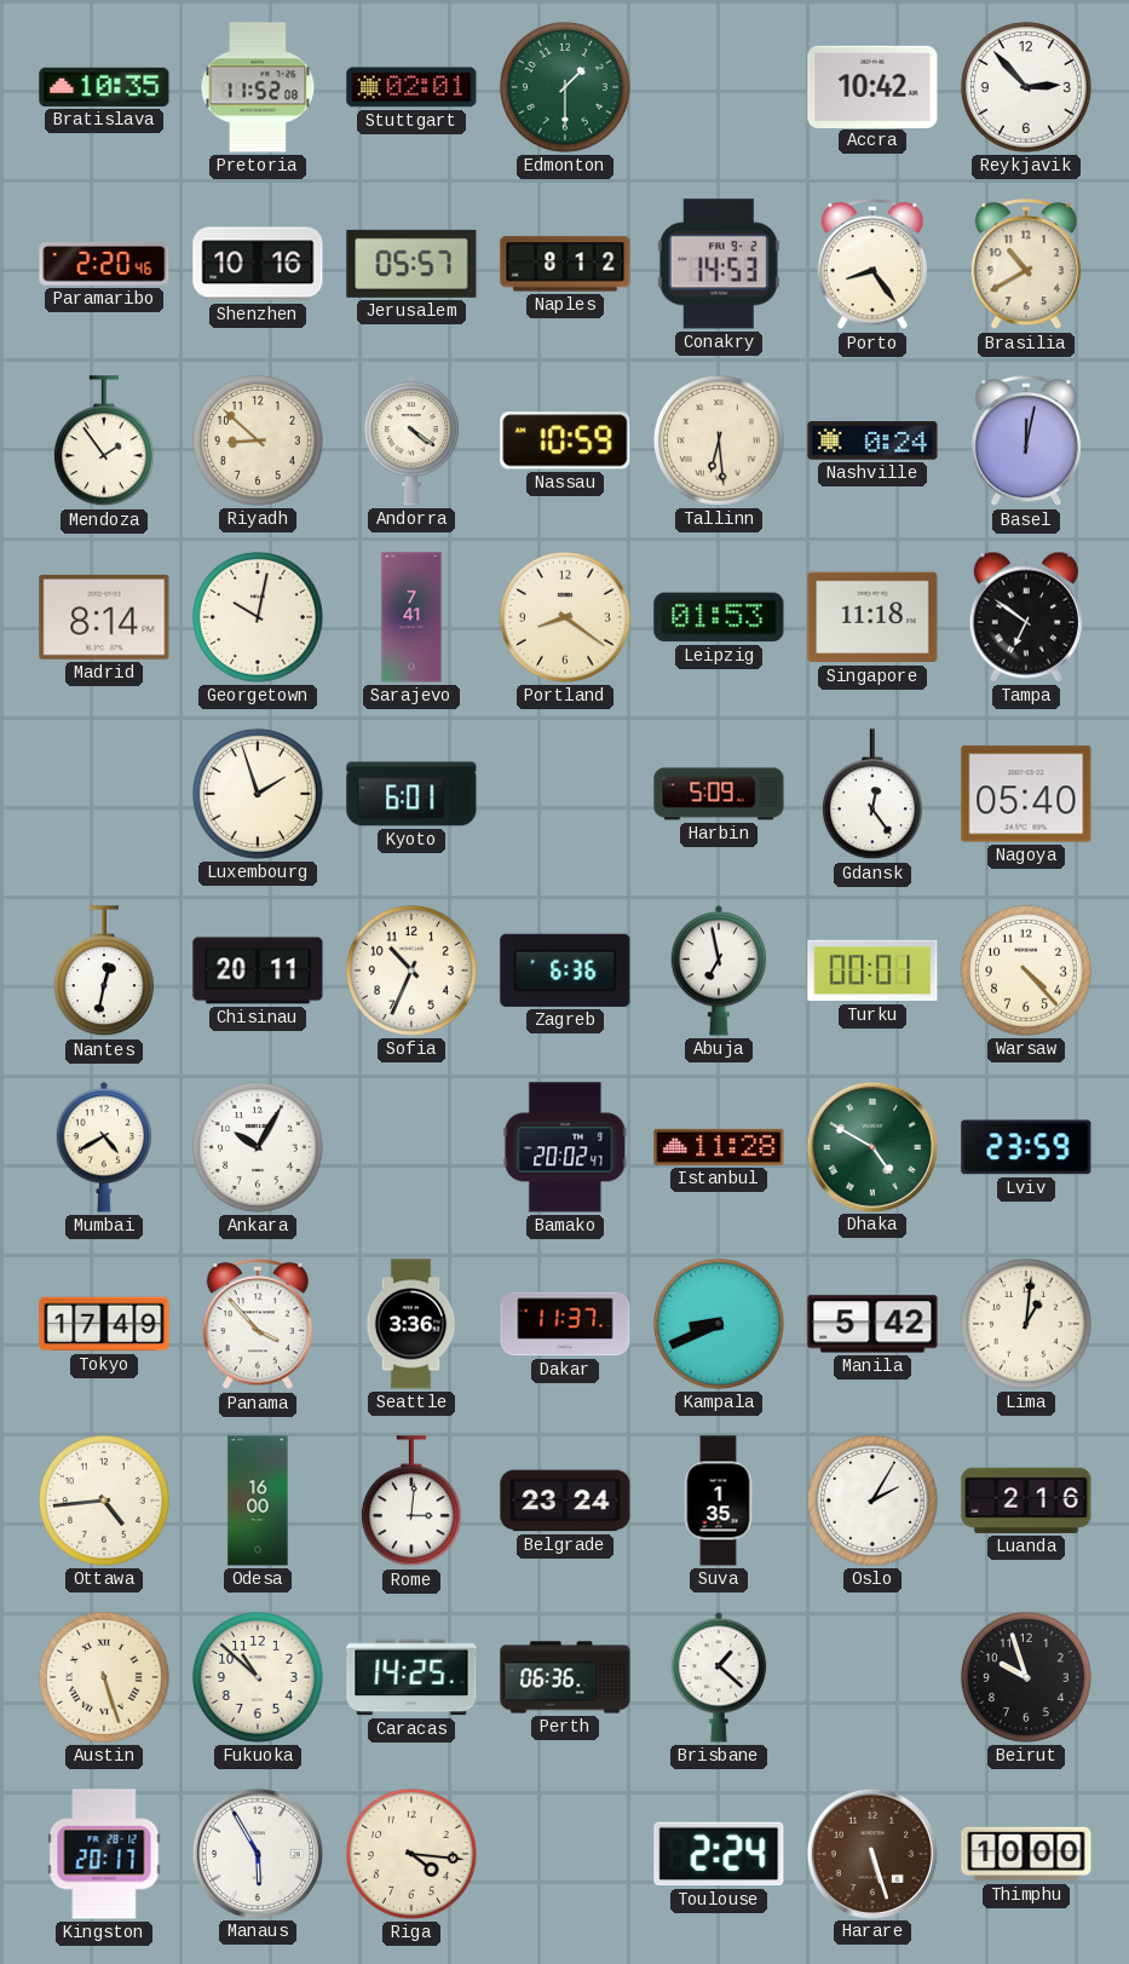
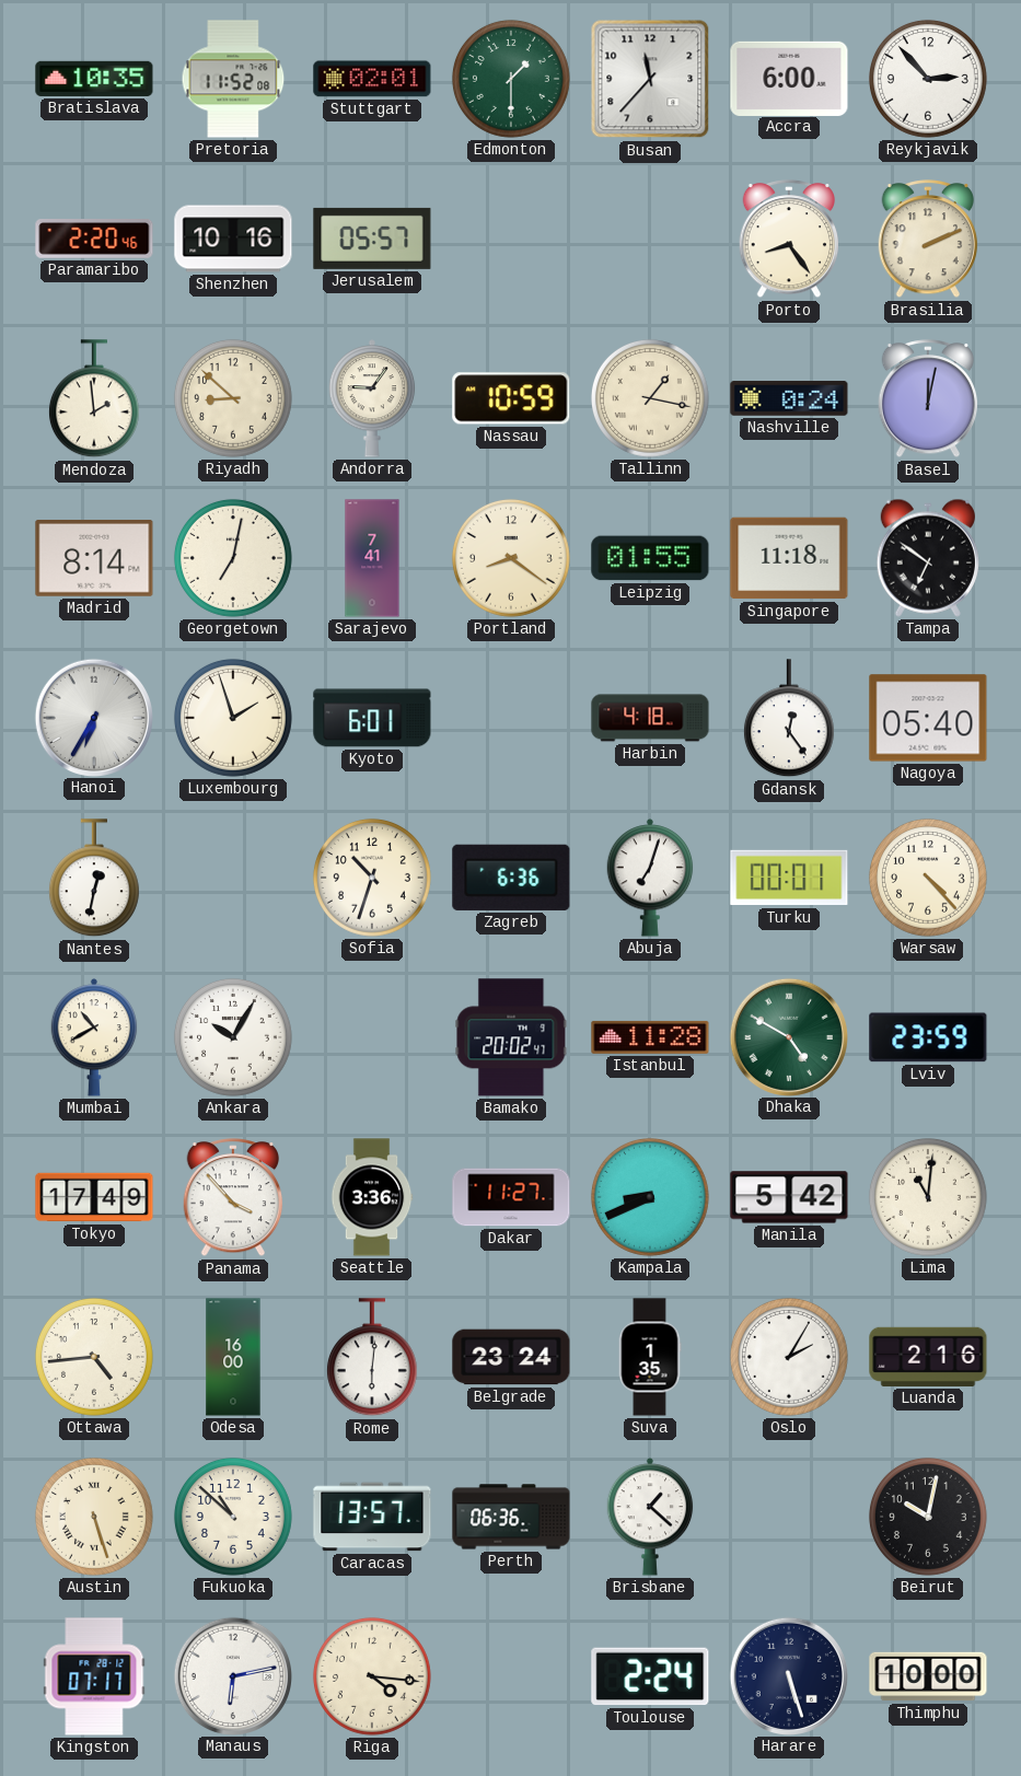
Busan: none -> 11:37 (650, 79)
Accra: 10:42 -> 6:00 (789, 78)
Naples: 8:12 -> none (565, 264)
Conakry: 14:53 -> none (719, 264)
Brasilia: 10:40 -> 2:11 (928, 240)
Mendoza: 1:54 -> 1:59 (94, 399)
Andorra: 4:21 -> 9:06 (372, 398)
Tallinn: 6:29 -> 1:17 (650, 398)
Georgetown: 10:02 -> 7:02 (233, 558)
Leipzig: 01:53 -> 01:55 (650, 558)
Hanoi: none -> 6:35 (93, 717)
Harbin: 5:09 -> 4:18 (650, 718)
Chisinau: 20:11 -> none (258, 971)
Sofia: 10:34 -> 10:33 (372, 878)
Abuja: 6:58 -> 7:03 (650, 878)
Mumbai: 4:40 -> 10:40 (94, 1037)
Dakar: 11:37 -> 11:27 (511, 1197)
Lima: 1:01 -> 11:01 (928, 1197)
Rome: 3:01 -> 6:01 (372, 1358)
Caracas: 14:25 -> 13:57 (372, 1517)
Beirut: 9:57 -> 10:02 (928, 1517)
Kingston: 20:17 -> 07:17 (94, 1676)
Manaus: 5:55 -> 6:13 (232, 1675)
Harare dial: brown -> navy (788, 1675)
